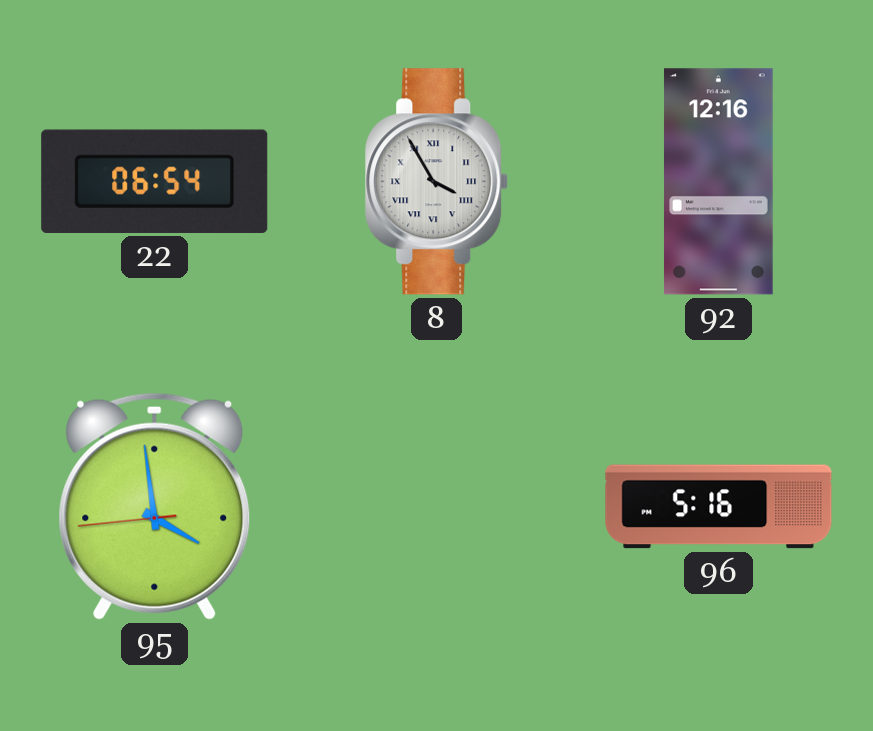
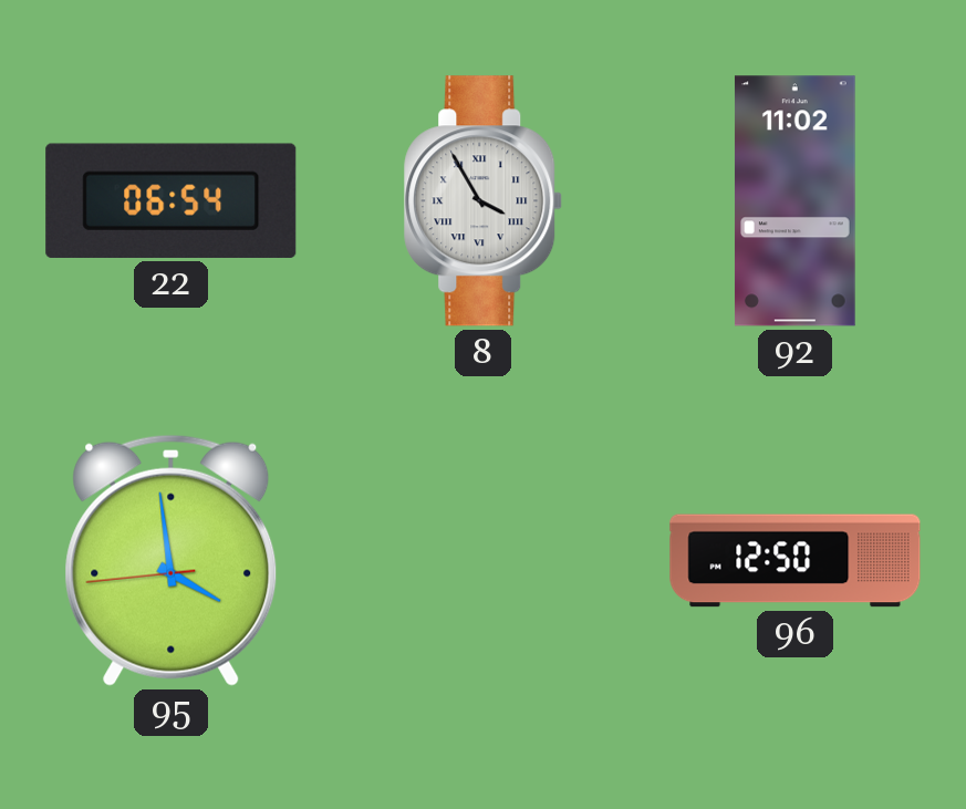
92: 12:16 -> 11:02 (794, 201)
96: 5:16 -> 12:50 (796, 561)
